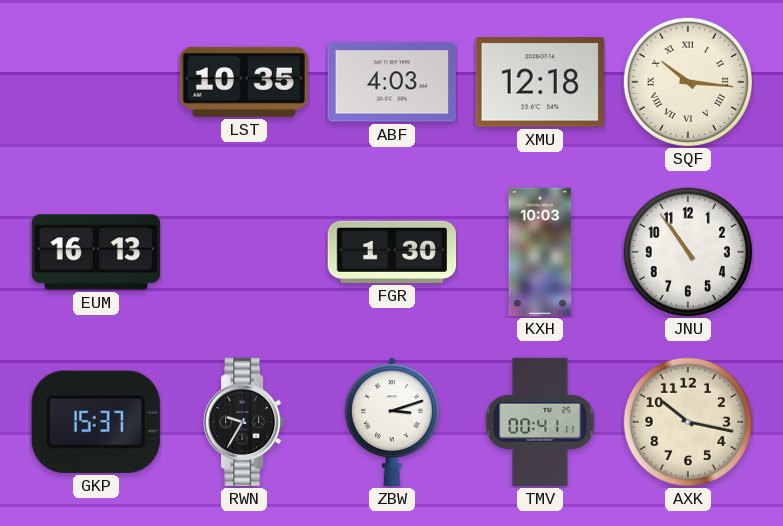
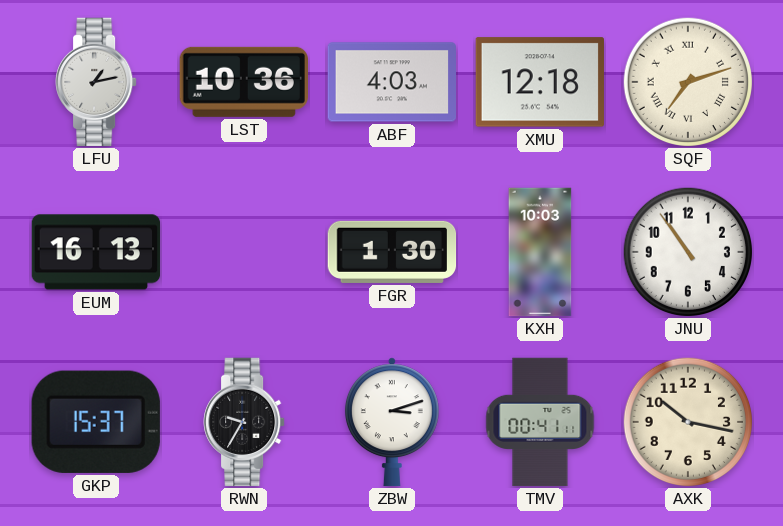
LFU: none -> 1:13 (96, 82)
LST: 10:35 -> 10:36 (244, 82)
SQF: 10:16 -> 7:12 (687, 81)
